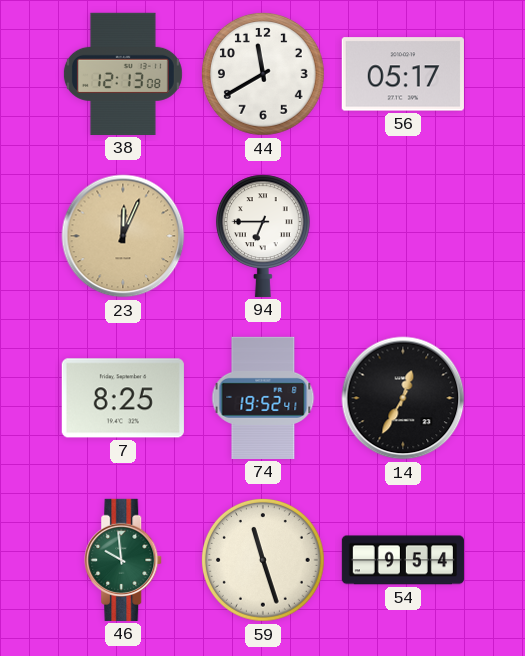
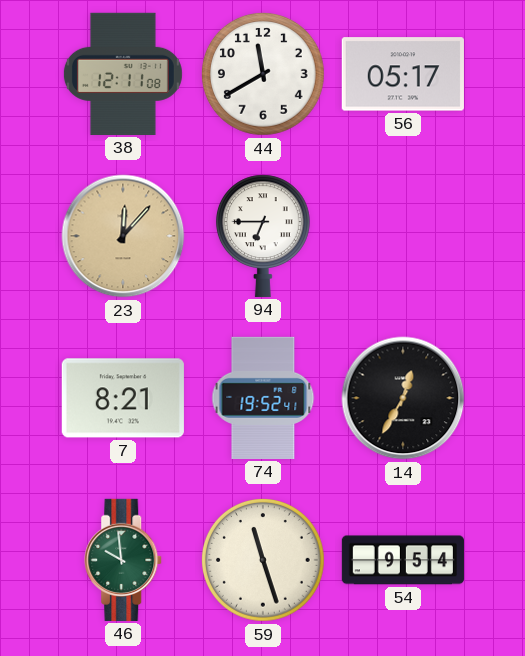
38: 12:13 -> 12:11 (123, 74)
23: 12:04 -> 12:07 (123, 236)
7: 8:25 -> 8:21 (123, 398)
